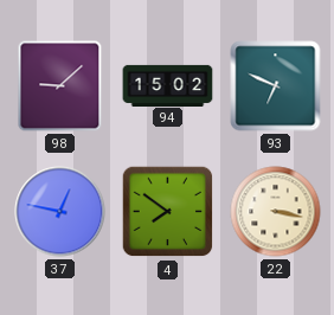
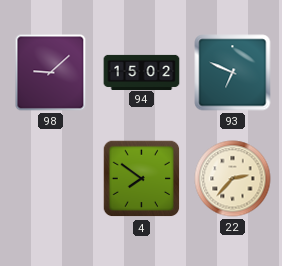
37: 12:47 -> none (60, 212)
22: 3:17 -> 2:37 (233, 179)
